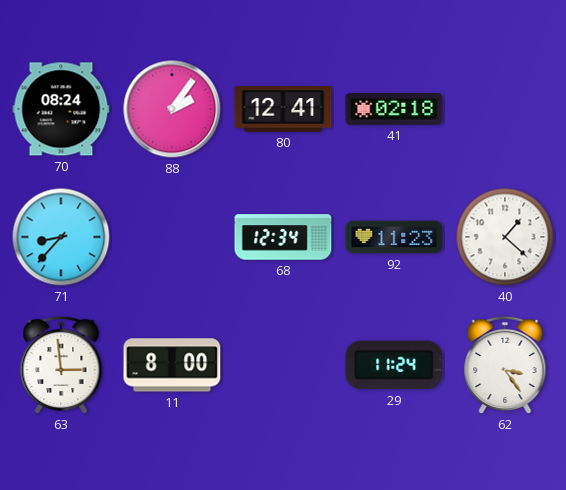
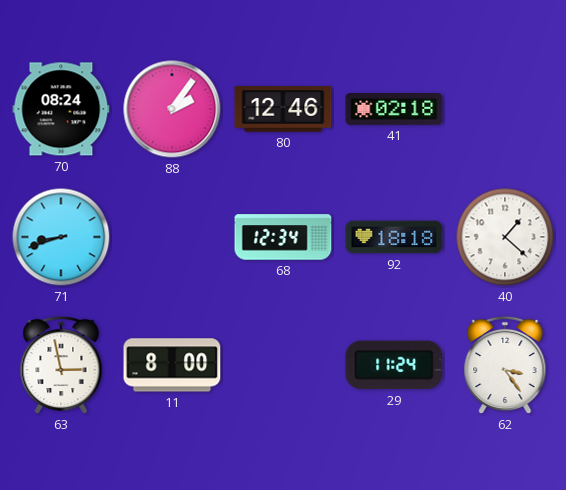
80: 12:41 -> 12:46 (283, 109)
71: 8:37 -> 8:42 (61, 237)
92: 11:23 -> 18:18 (394, 237)
63: 2:59 -> 2:58 (61, 365)
